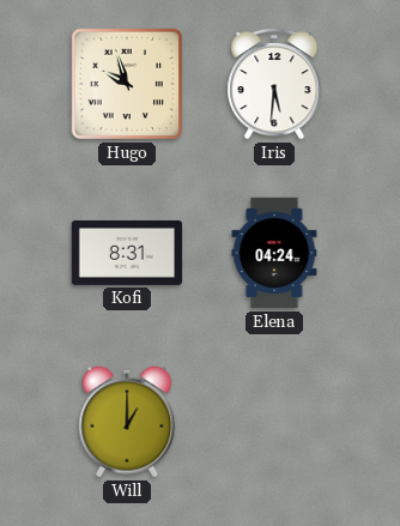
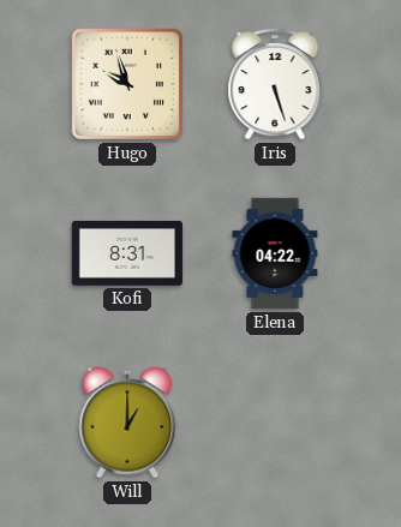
Iris: 5:31 -> 5:27 (275, 84)
Elena: 04:24 -> 04:22 (275, 253)
